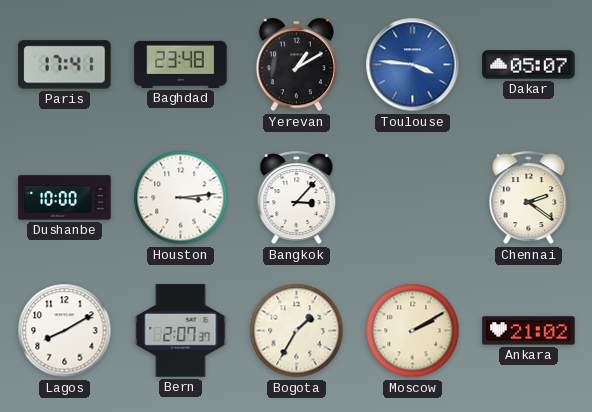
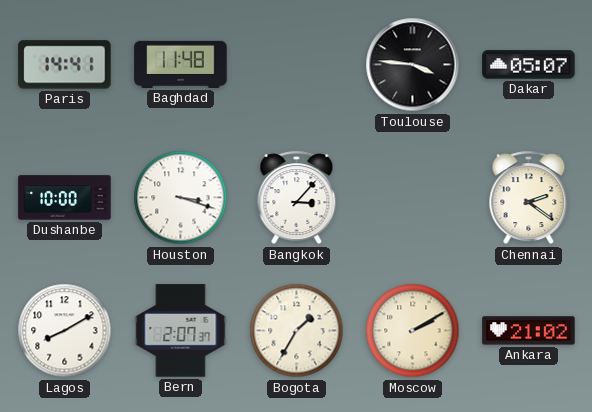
Paris: 17:41 -> 14:41 (65, 65)
Baghdad: 23:48 -> 11:48 (181, 64)
Yerevan: 1:10 -> none (296, 65)
Toulouse dial: blue -> black (413, 65)
Houston: 3:14 -> 3:18 (181, 198)
